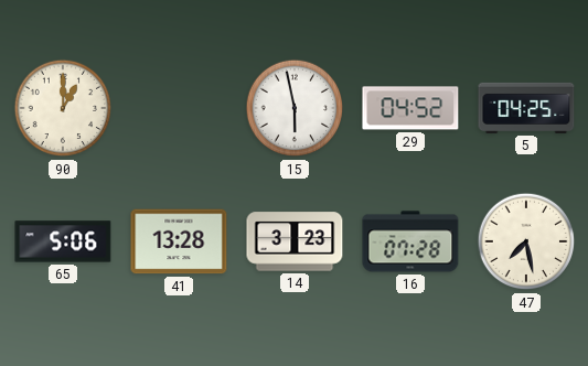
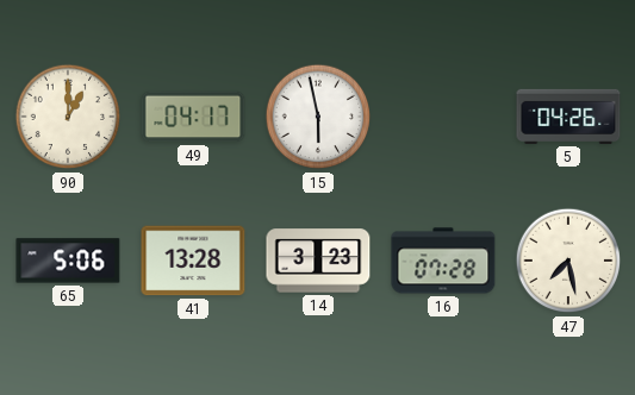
49: none -> 04:17 (193, 117)
29: 04:52 -> none (410, 108)
5: 04:25 -> 04:26 (568, 117)
